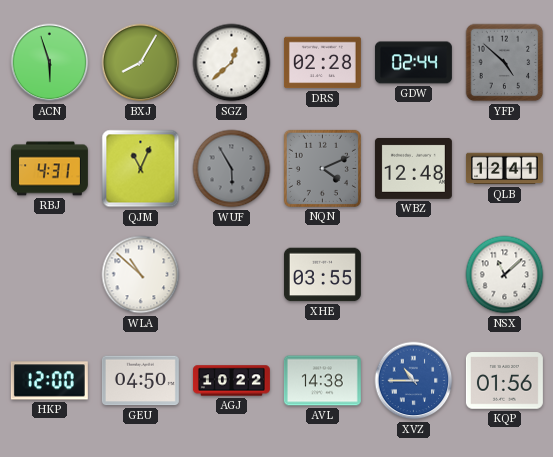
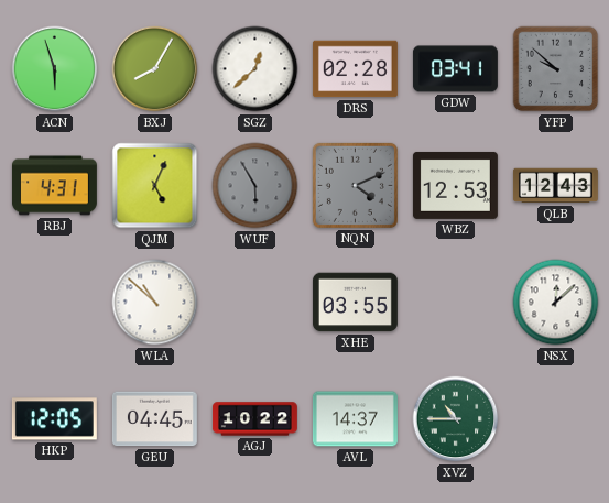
GDW: 02:44 -> 03:41 (455, 69)
YFP: 4:52 -> 9:52 (556, 69)
QJM: 11:04 -> 5:04 (155, 186)
WBZ: 12:48 -> 12:53 (455, 185)
QLB: 12:41 -> 12:43 (555, 186)
NSX: 11:08 -> 12:08 (556, 303)
HKP: 12:00 -> 12:05 (54, 419)
GEU: 04:50 -> 04:45 (154, 419)
AVL: 14:38 -> 14:37 (355, 419)
XVZ dial: blue -> green (456, 419)
KQP: 01:56 -> none (504, 381)
